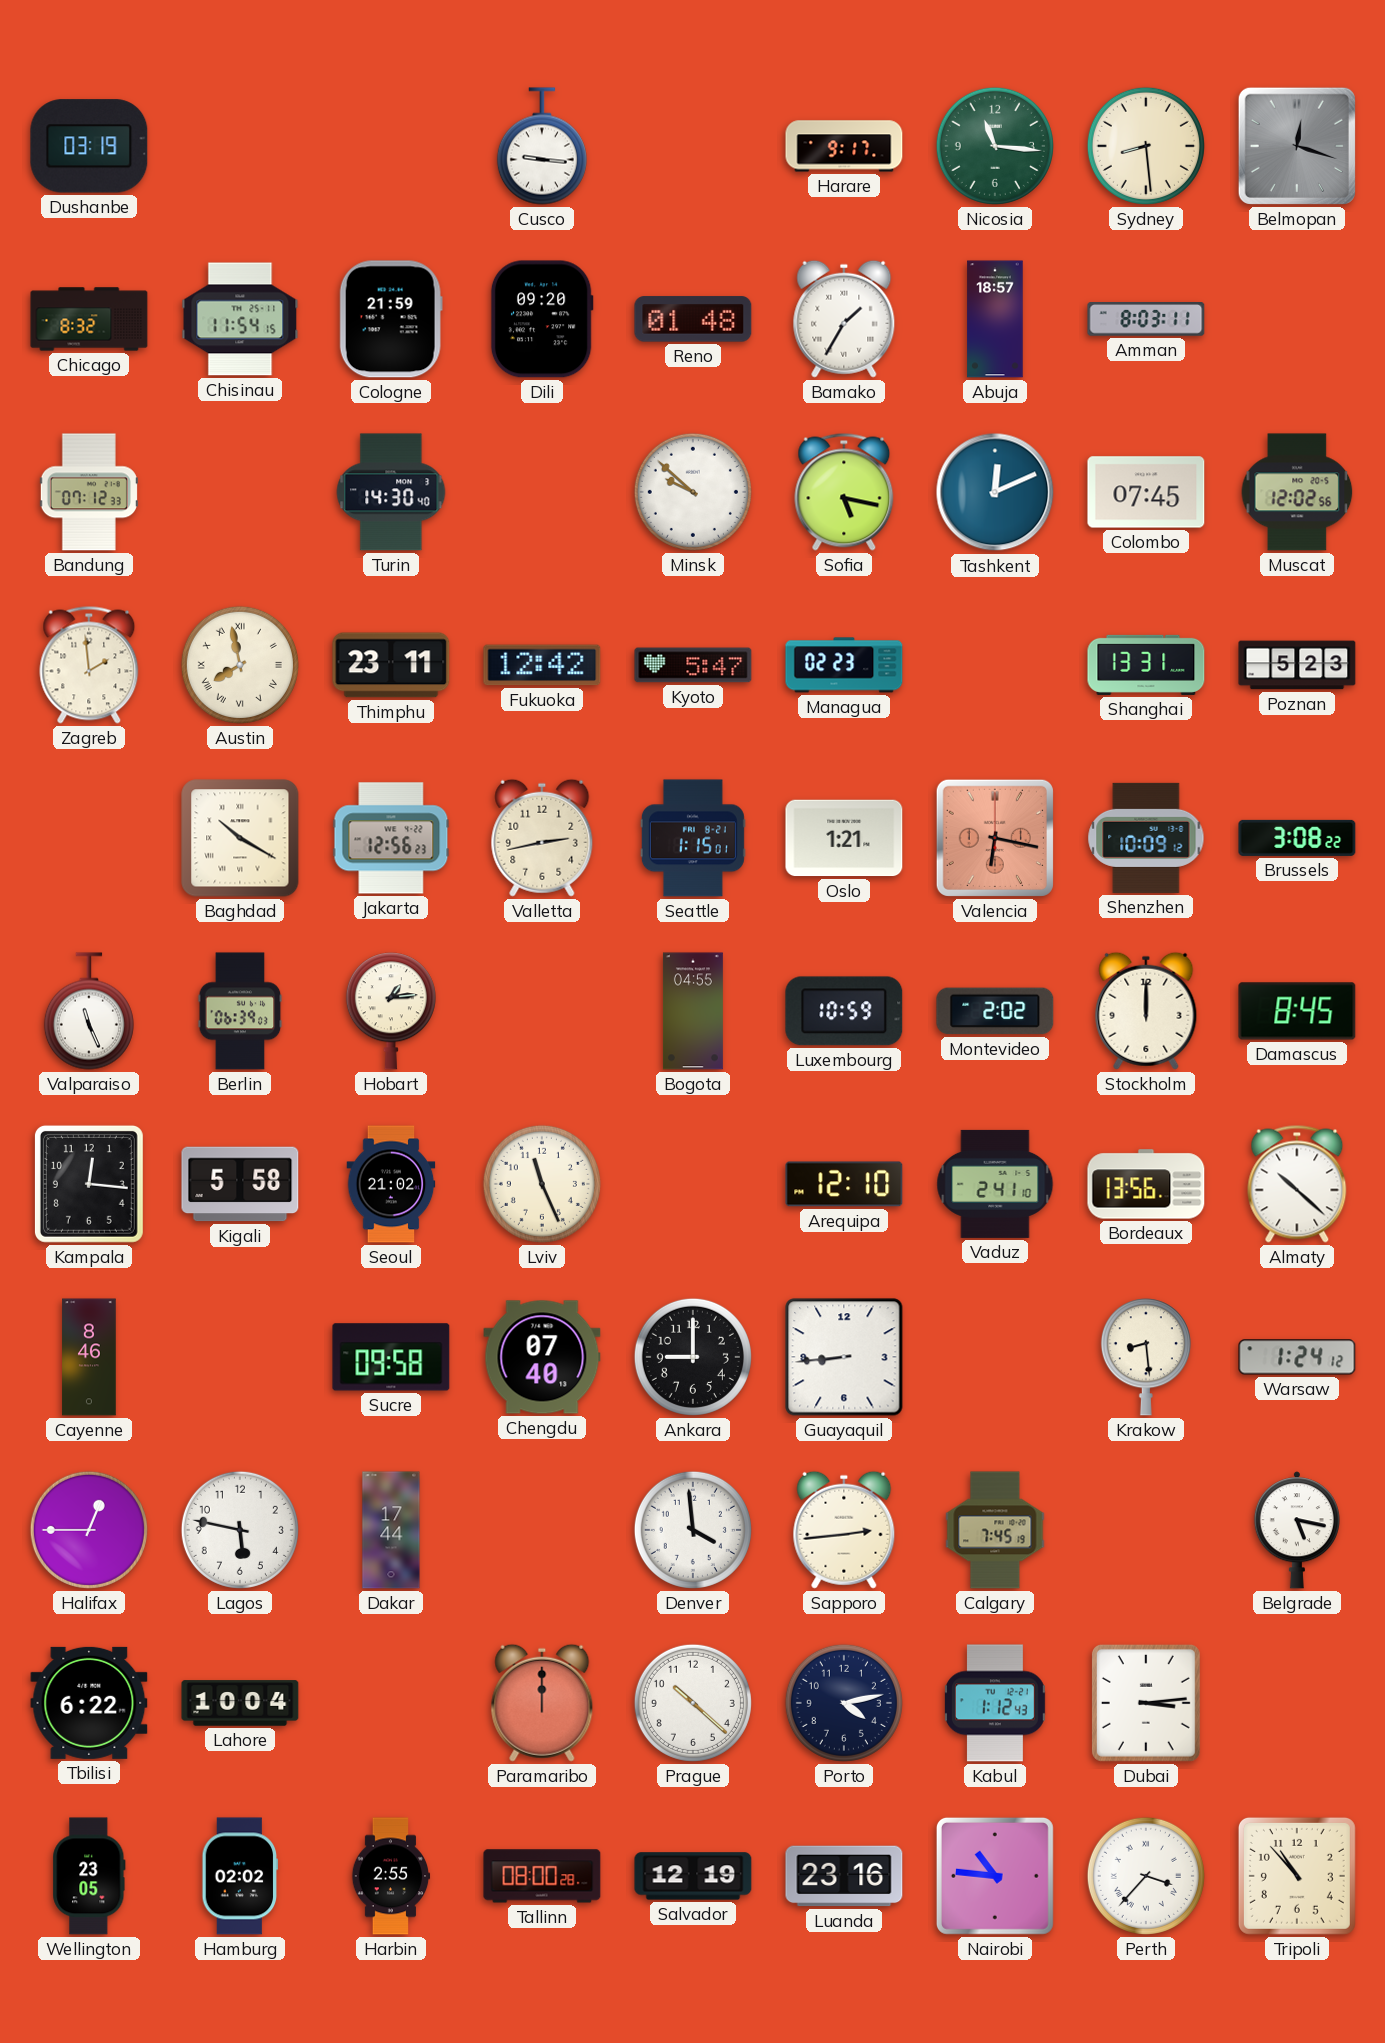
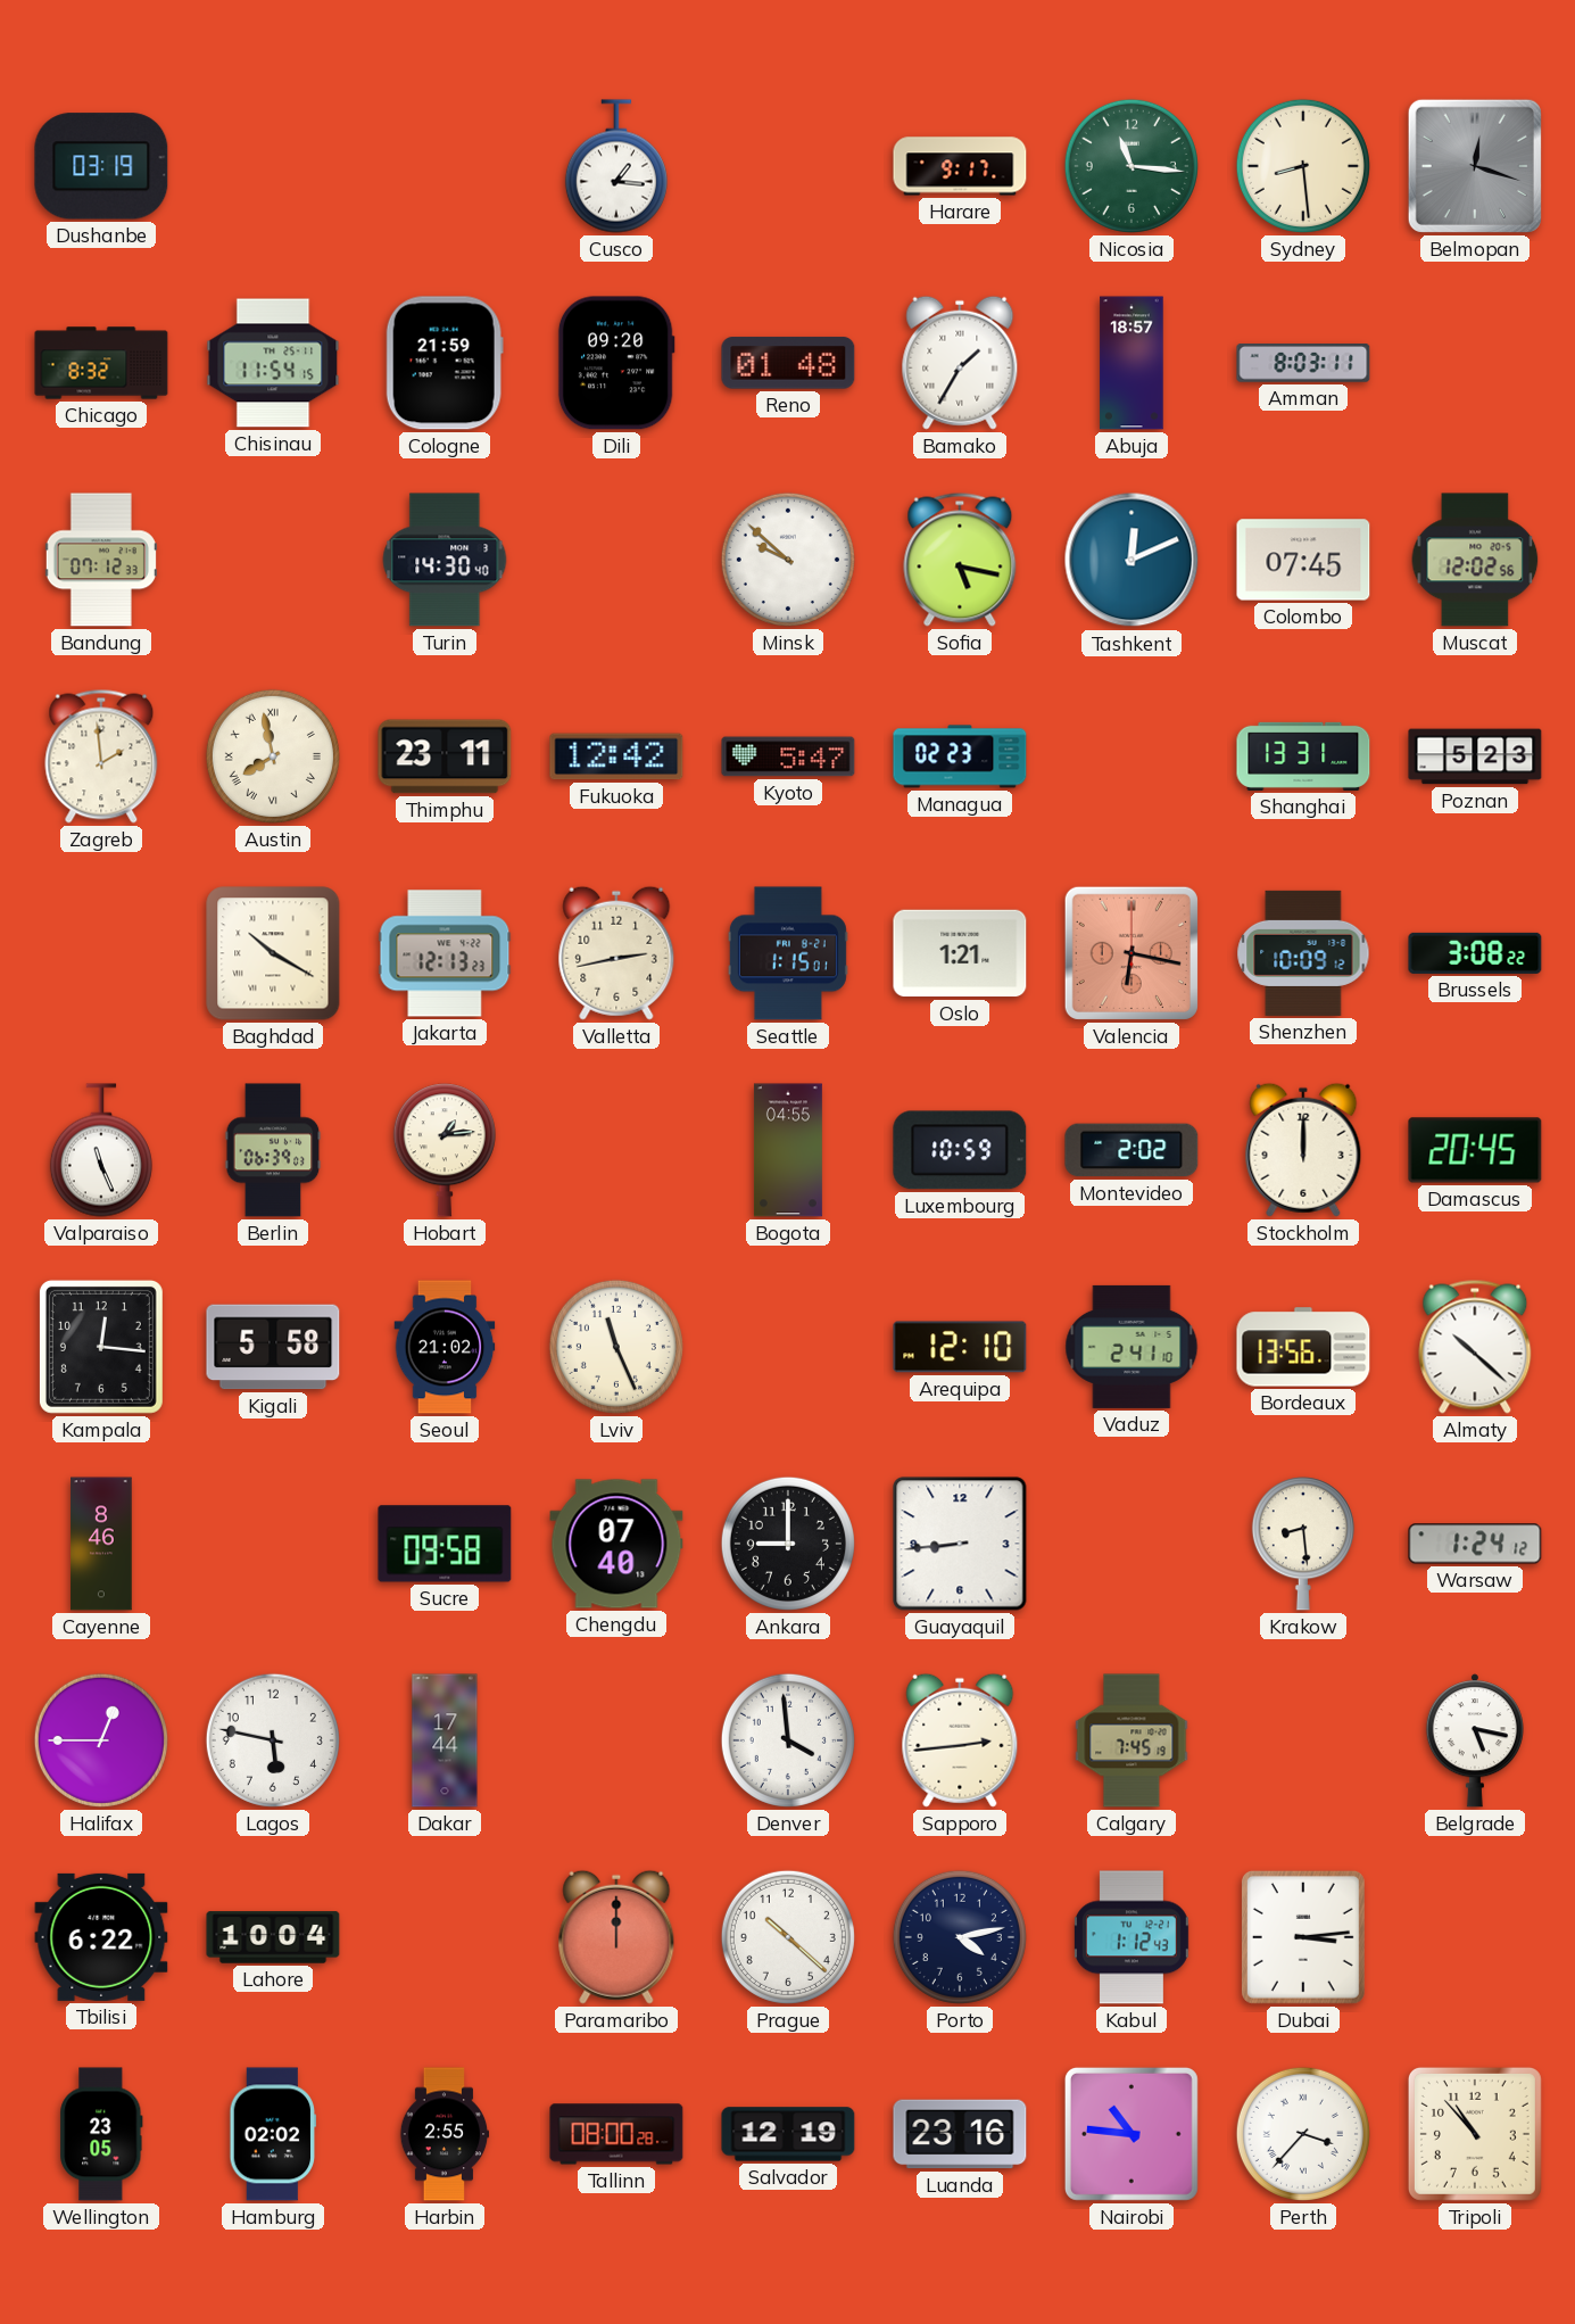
Cusco: 9:16 -> 1:16 (616, 166)
Jakarta: 12:56 -> 12:13 (445, 953)
Damascus: 8:45 -> 20:45 (1475, 1150)
